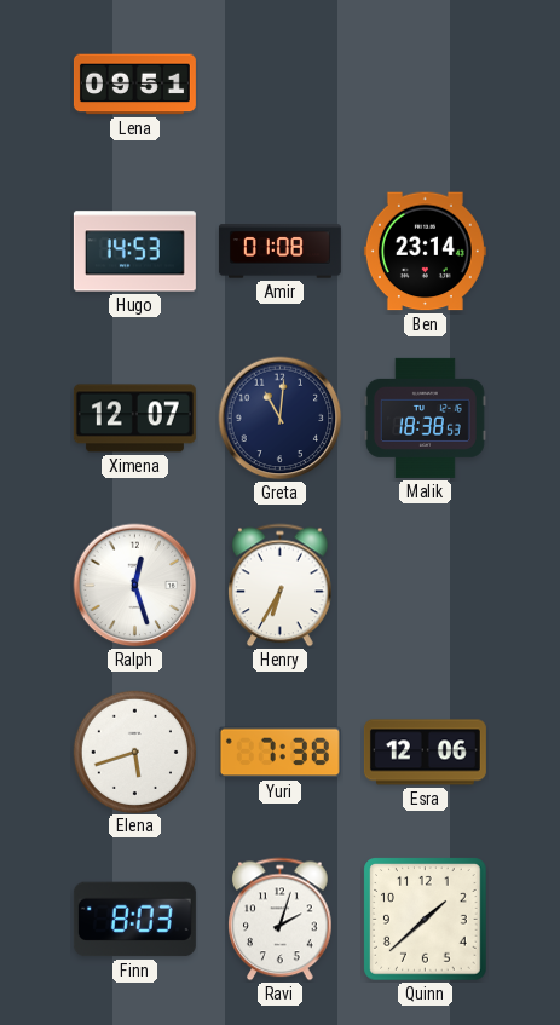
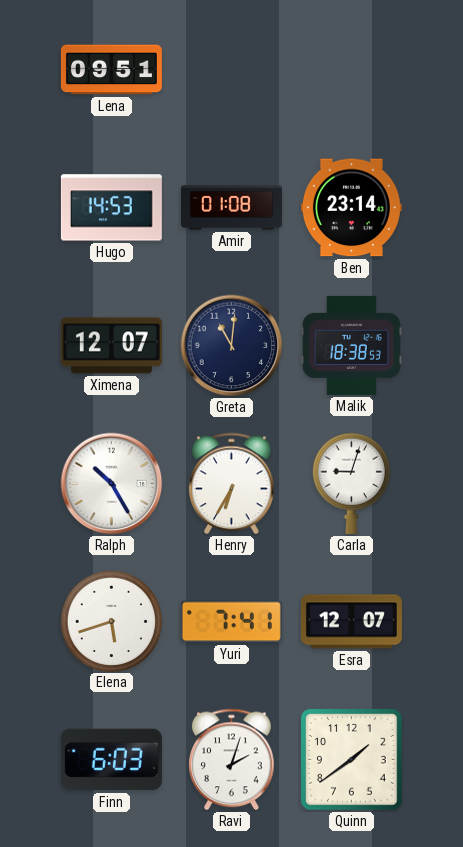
Ralph: 12:27 -> 10:25 (112, 484)
Carla: none -> 9:03 (351, 483)
Yuri: 7:38 -> 7:41 (231, 622)
Esra: 12:06 -> 12:07 (351, 622)
Finn: 8:03 -> 6:03 (111, 760)
Quinn: 1:38 -> 1:39 (352, 760)
